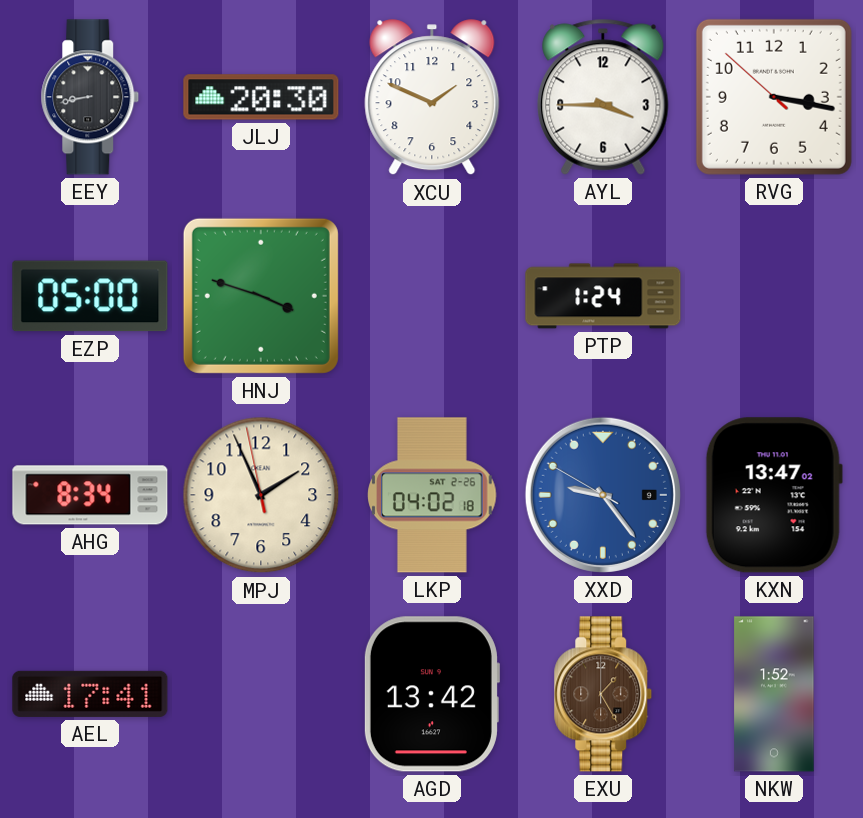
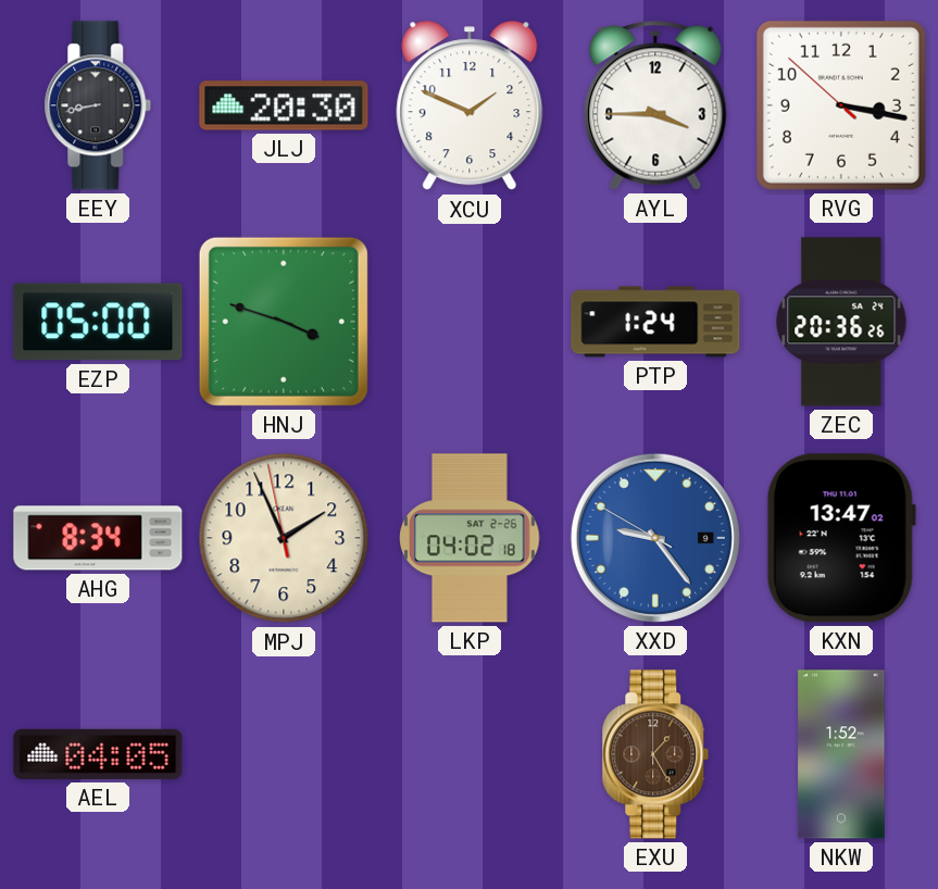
ZEC: none -> 20:36 (841, 322)
AEL: 17:41 -> 04:05 (98, 754)
AGD: 13:42 -> none (431, 694)
